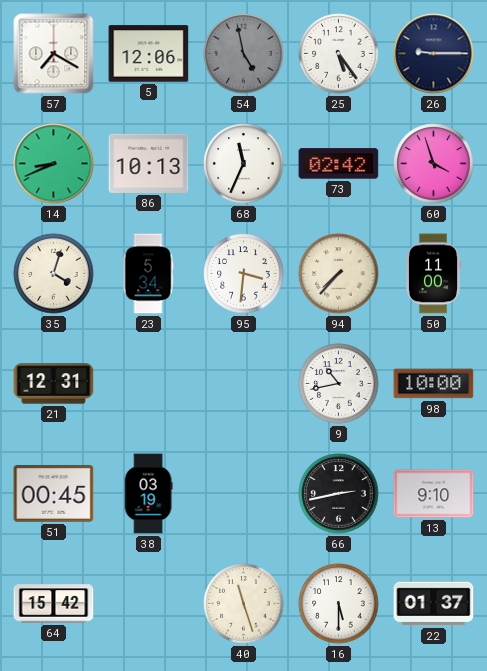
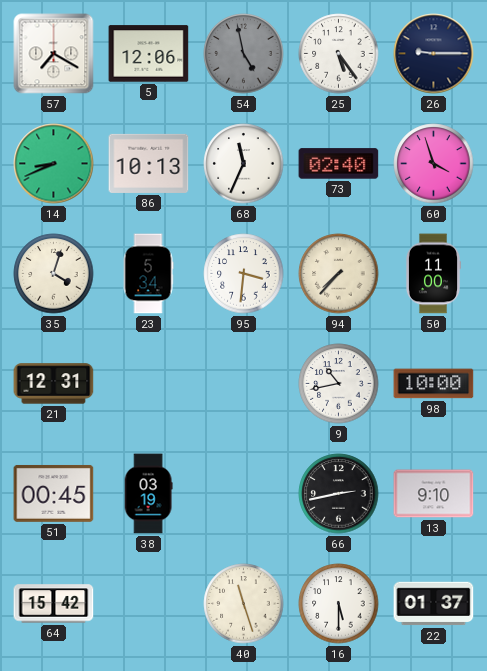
73: 02:42 -> 02:40 (339, 164)
